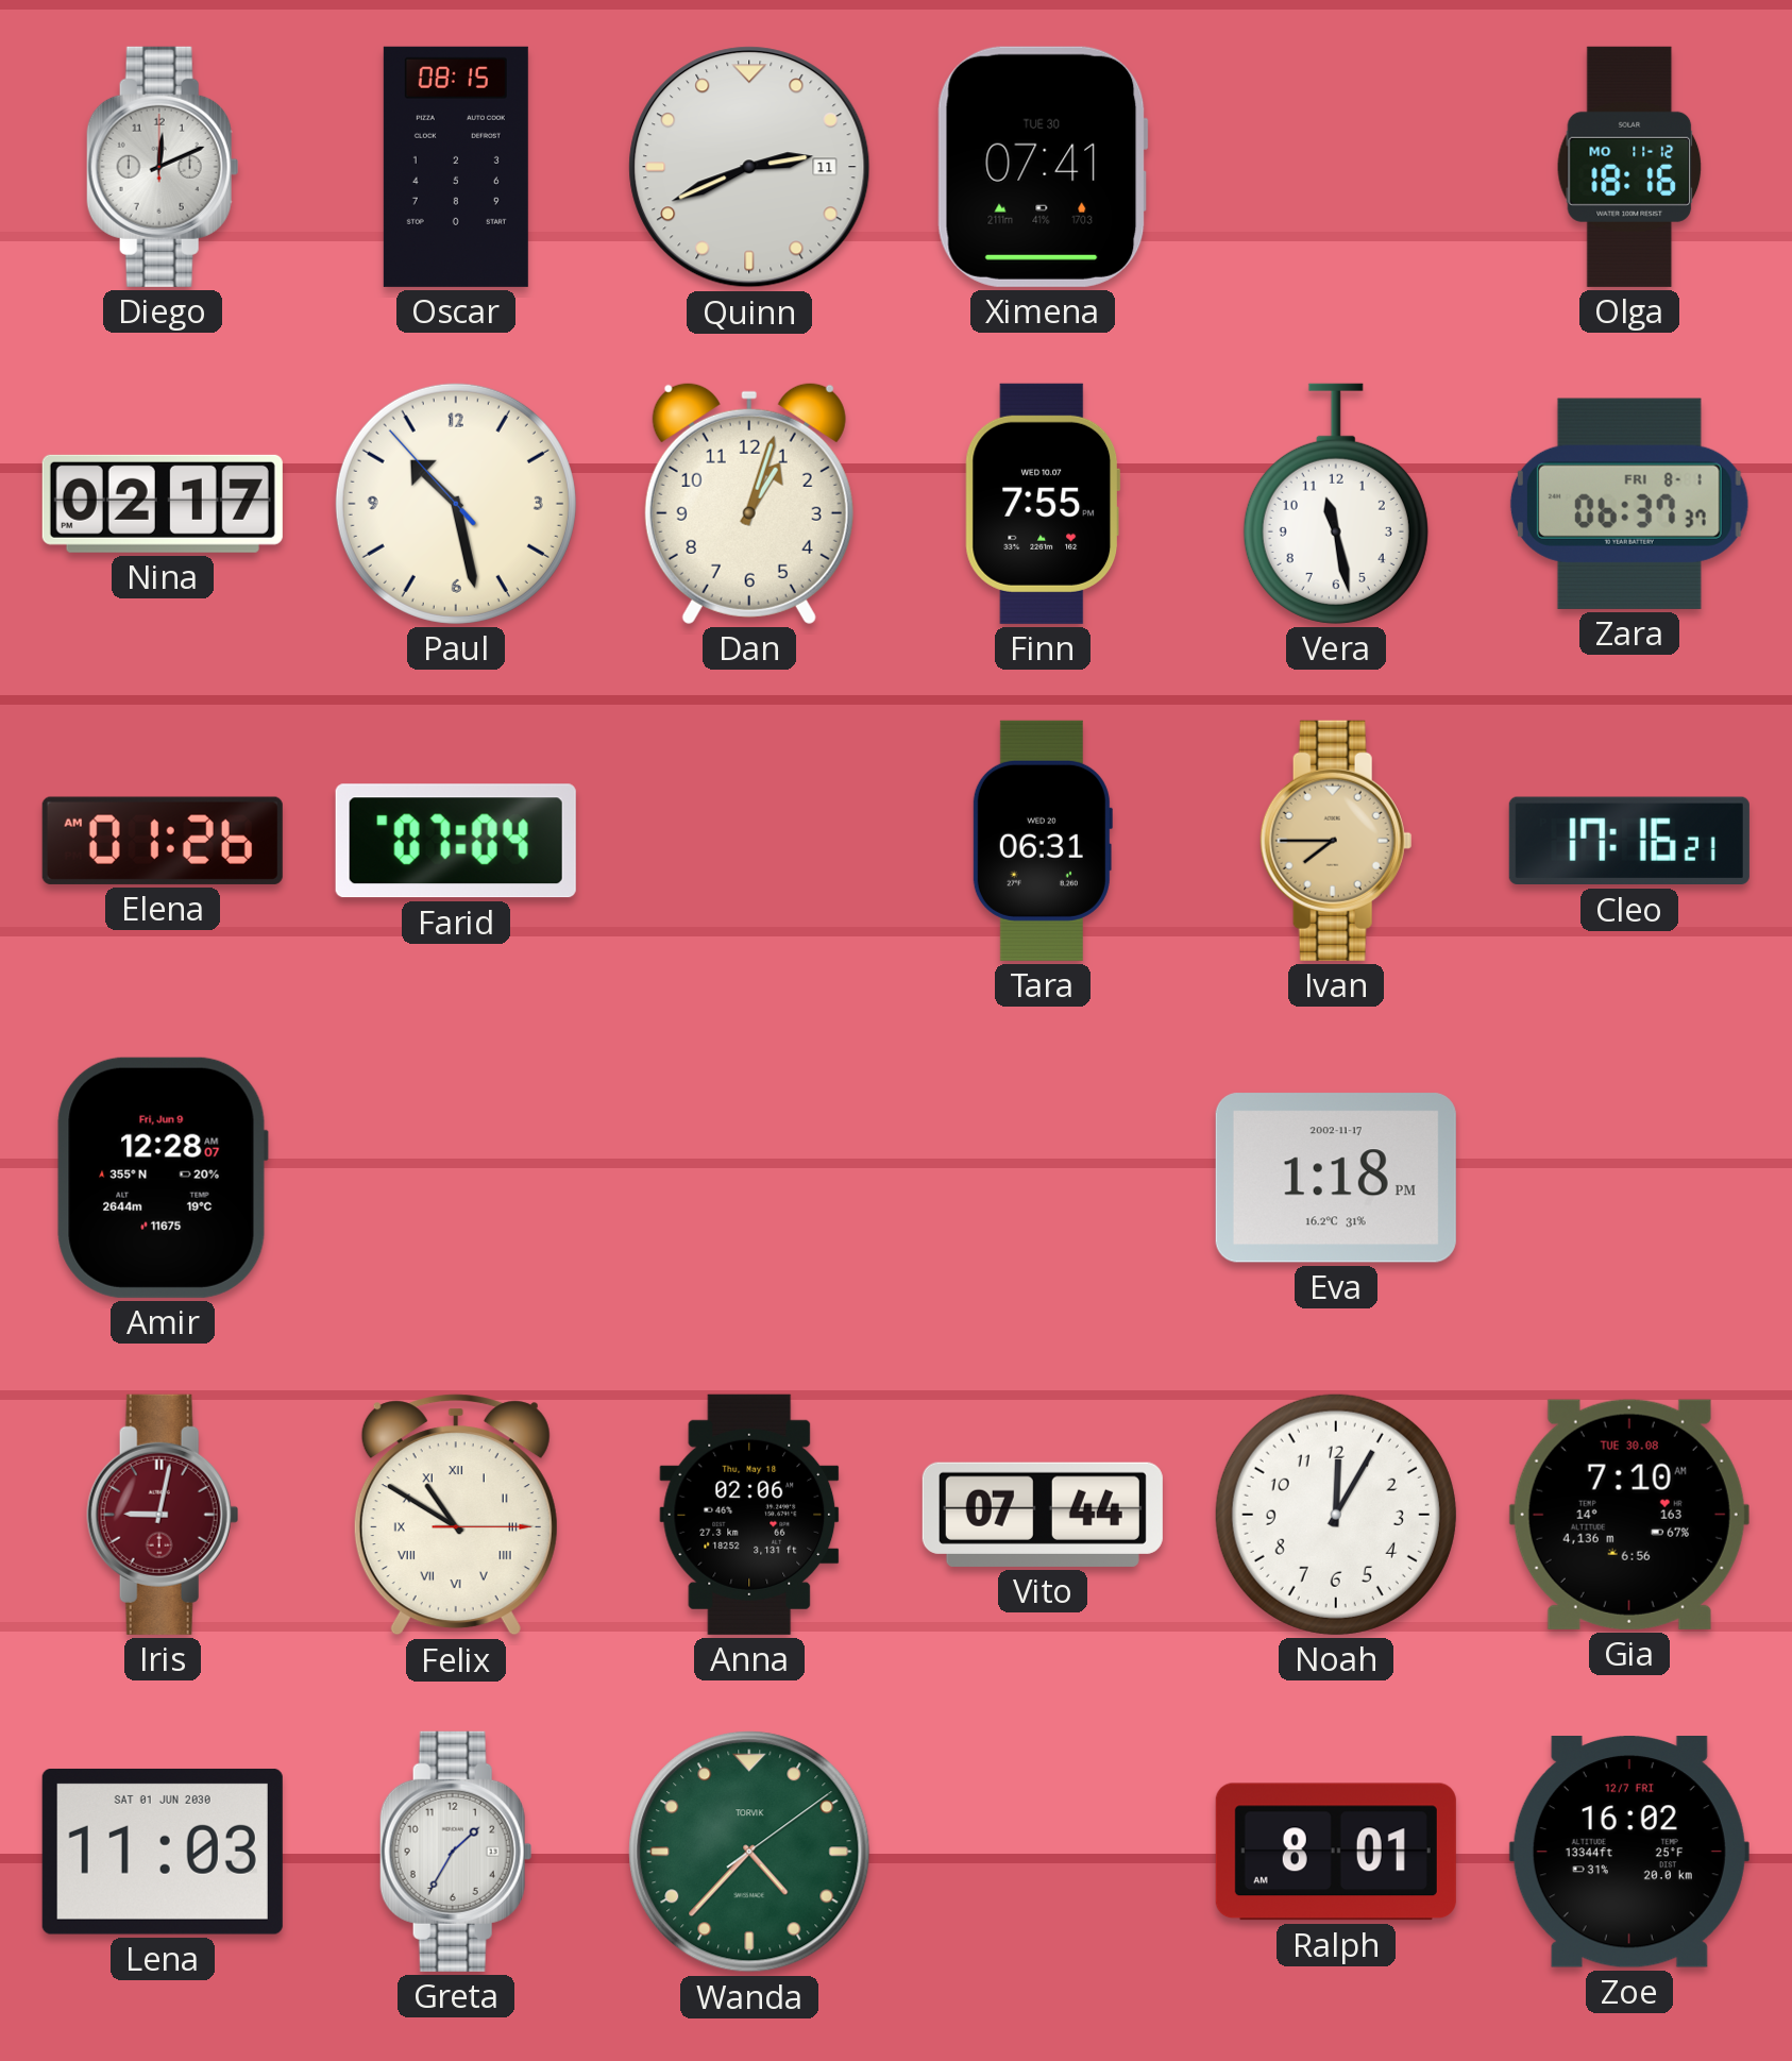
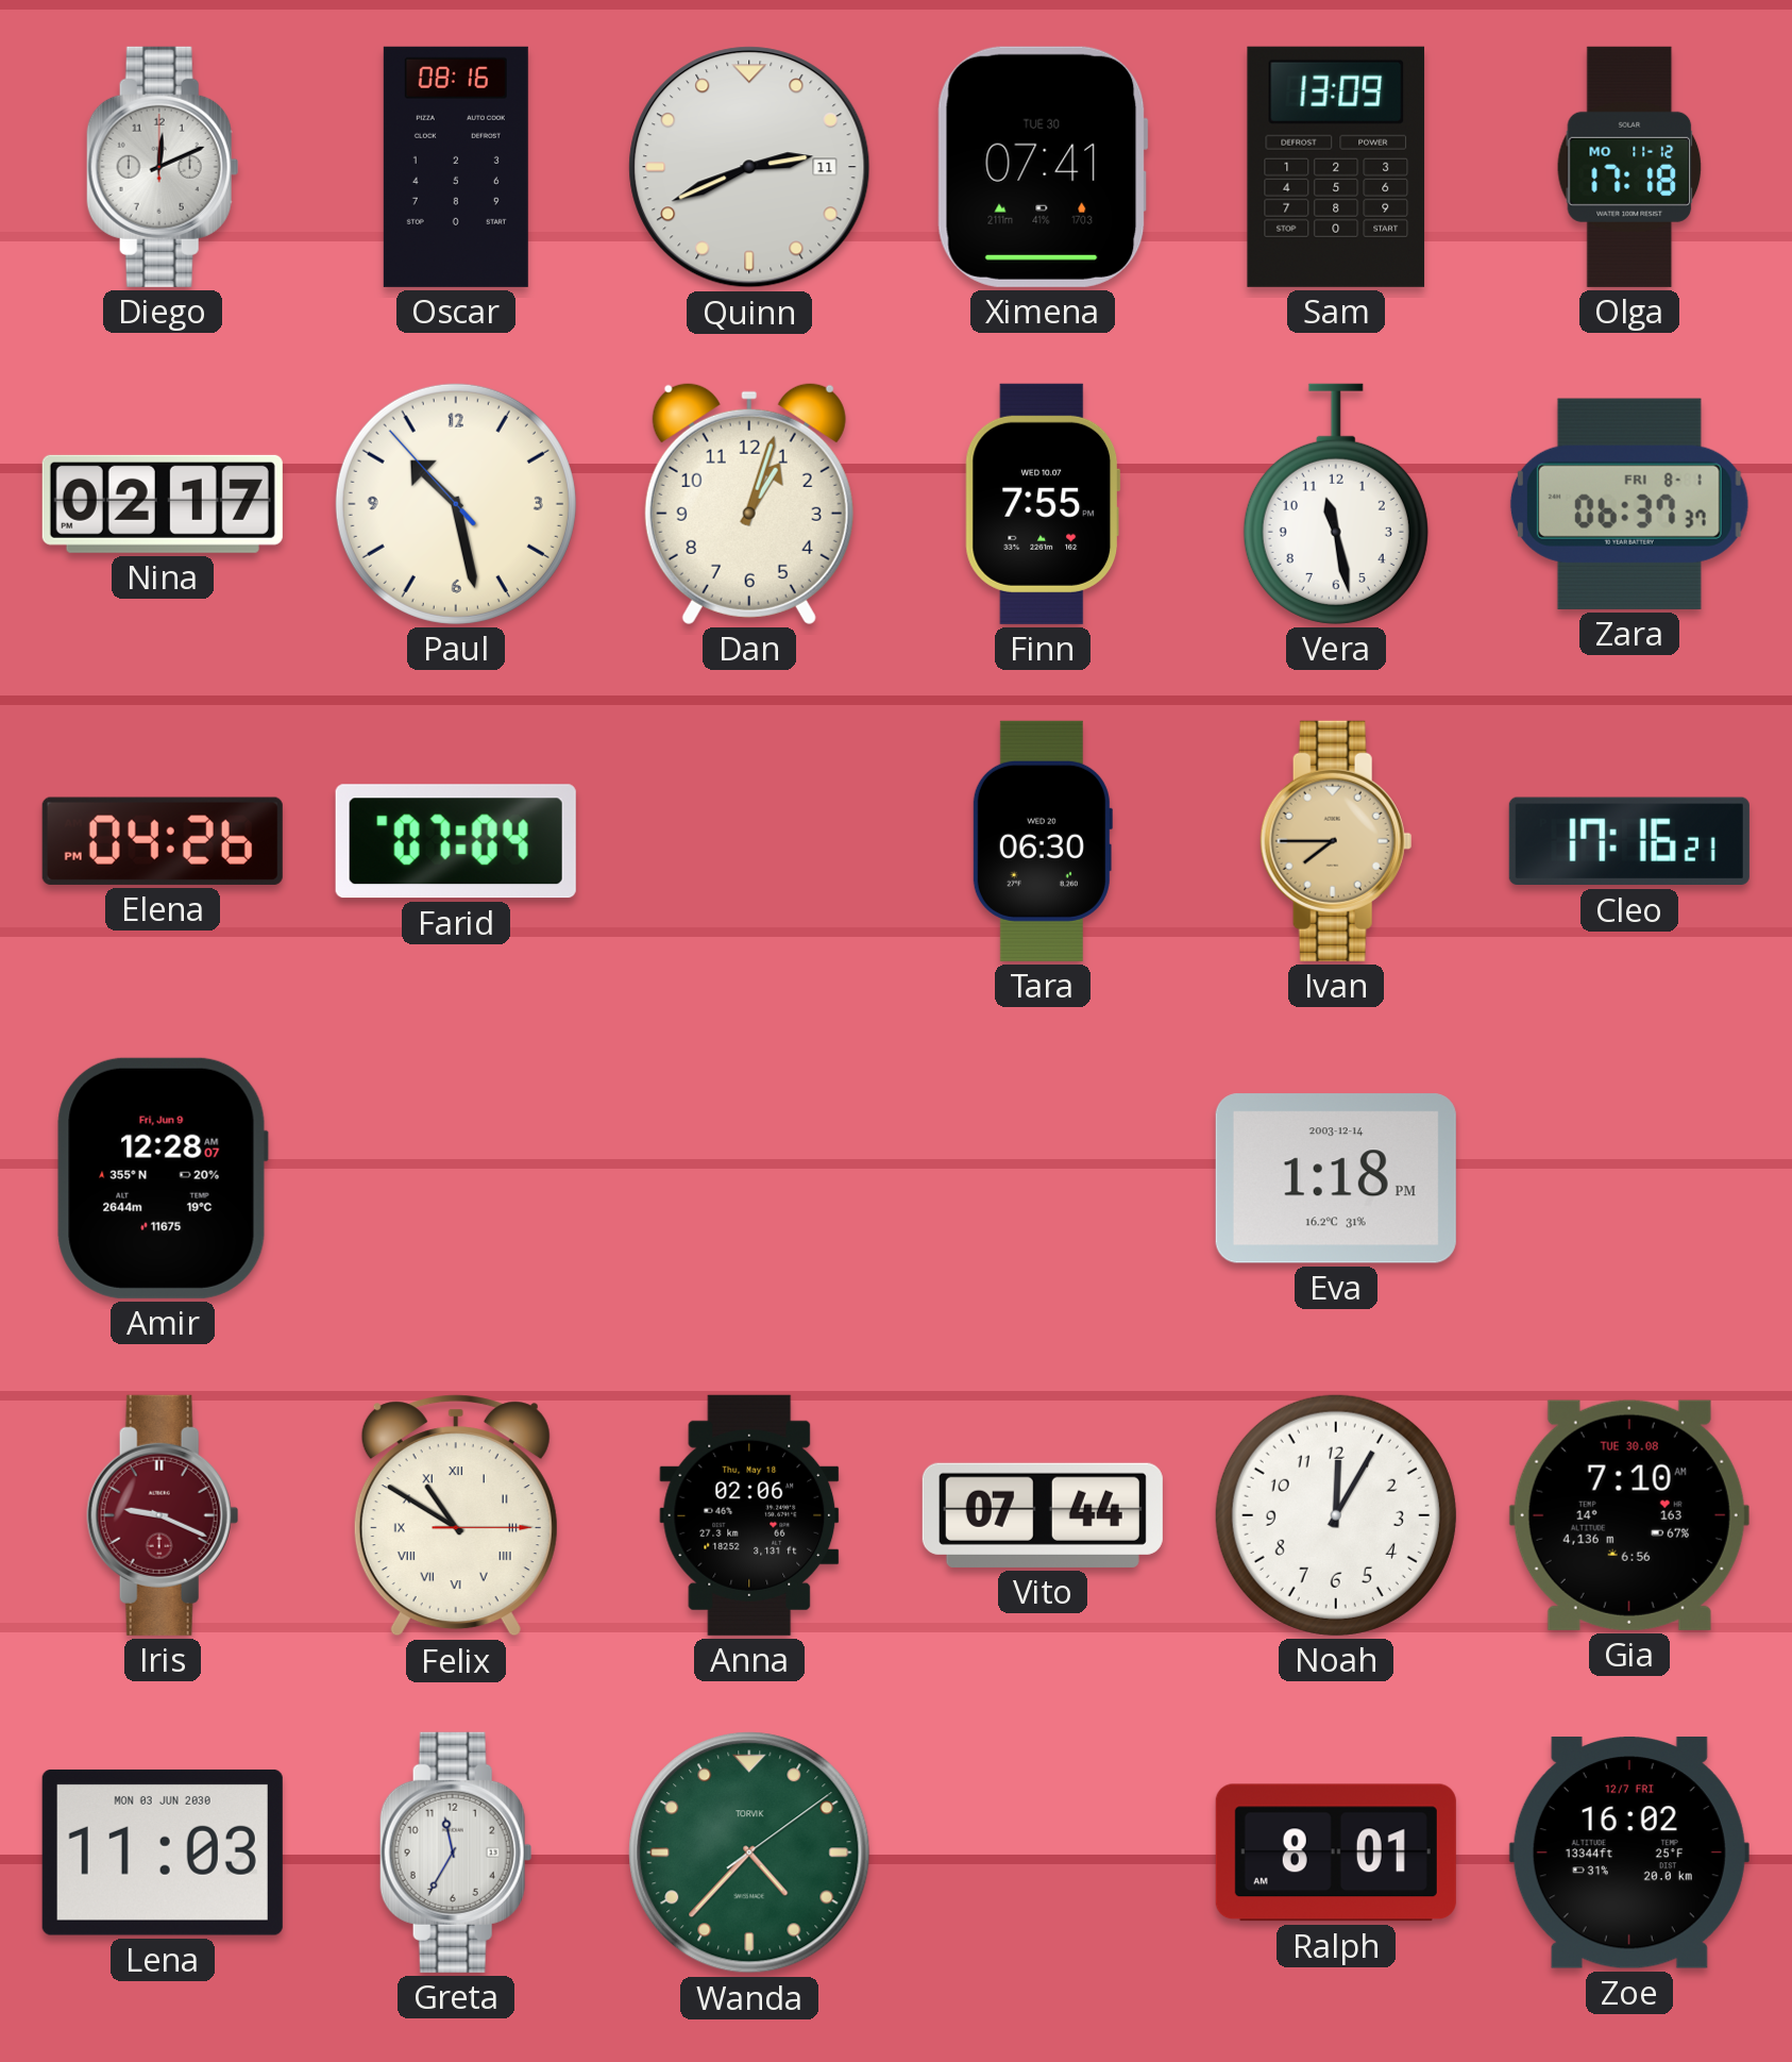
Oscar: 08:15 -> 08:16 (456, 167)
Sam: none -> 13:09 (1336, 167)
Olga: 18:16 -> 17:18 (1629, 167)
Elena: 01:26 -> 04:26 (163, 841)
Tara: 06:31 -> 06:30 (1042, 841)
Eva date: 2002-11-17 -> 2003-12-14 (1336, 1178)
Iris: 9:02 -> 9:19 (163, 1515)
Lena date: SAT 01 JUN 2030 -> MON 03 JUN 2030 (163, 1853)
Greta: 1:35 -> 11:35 (456, 1853)
